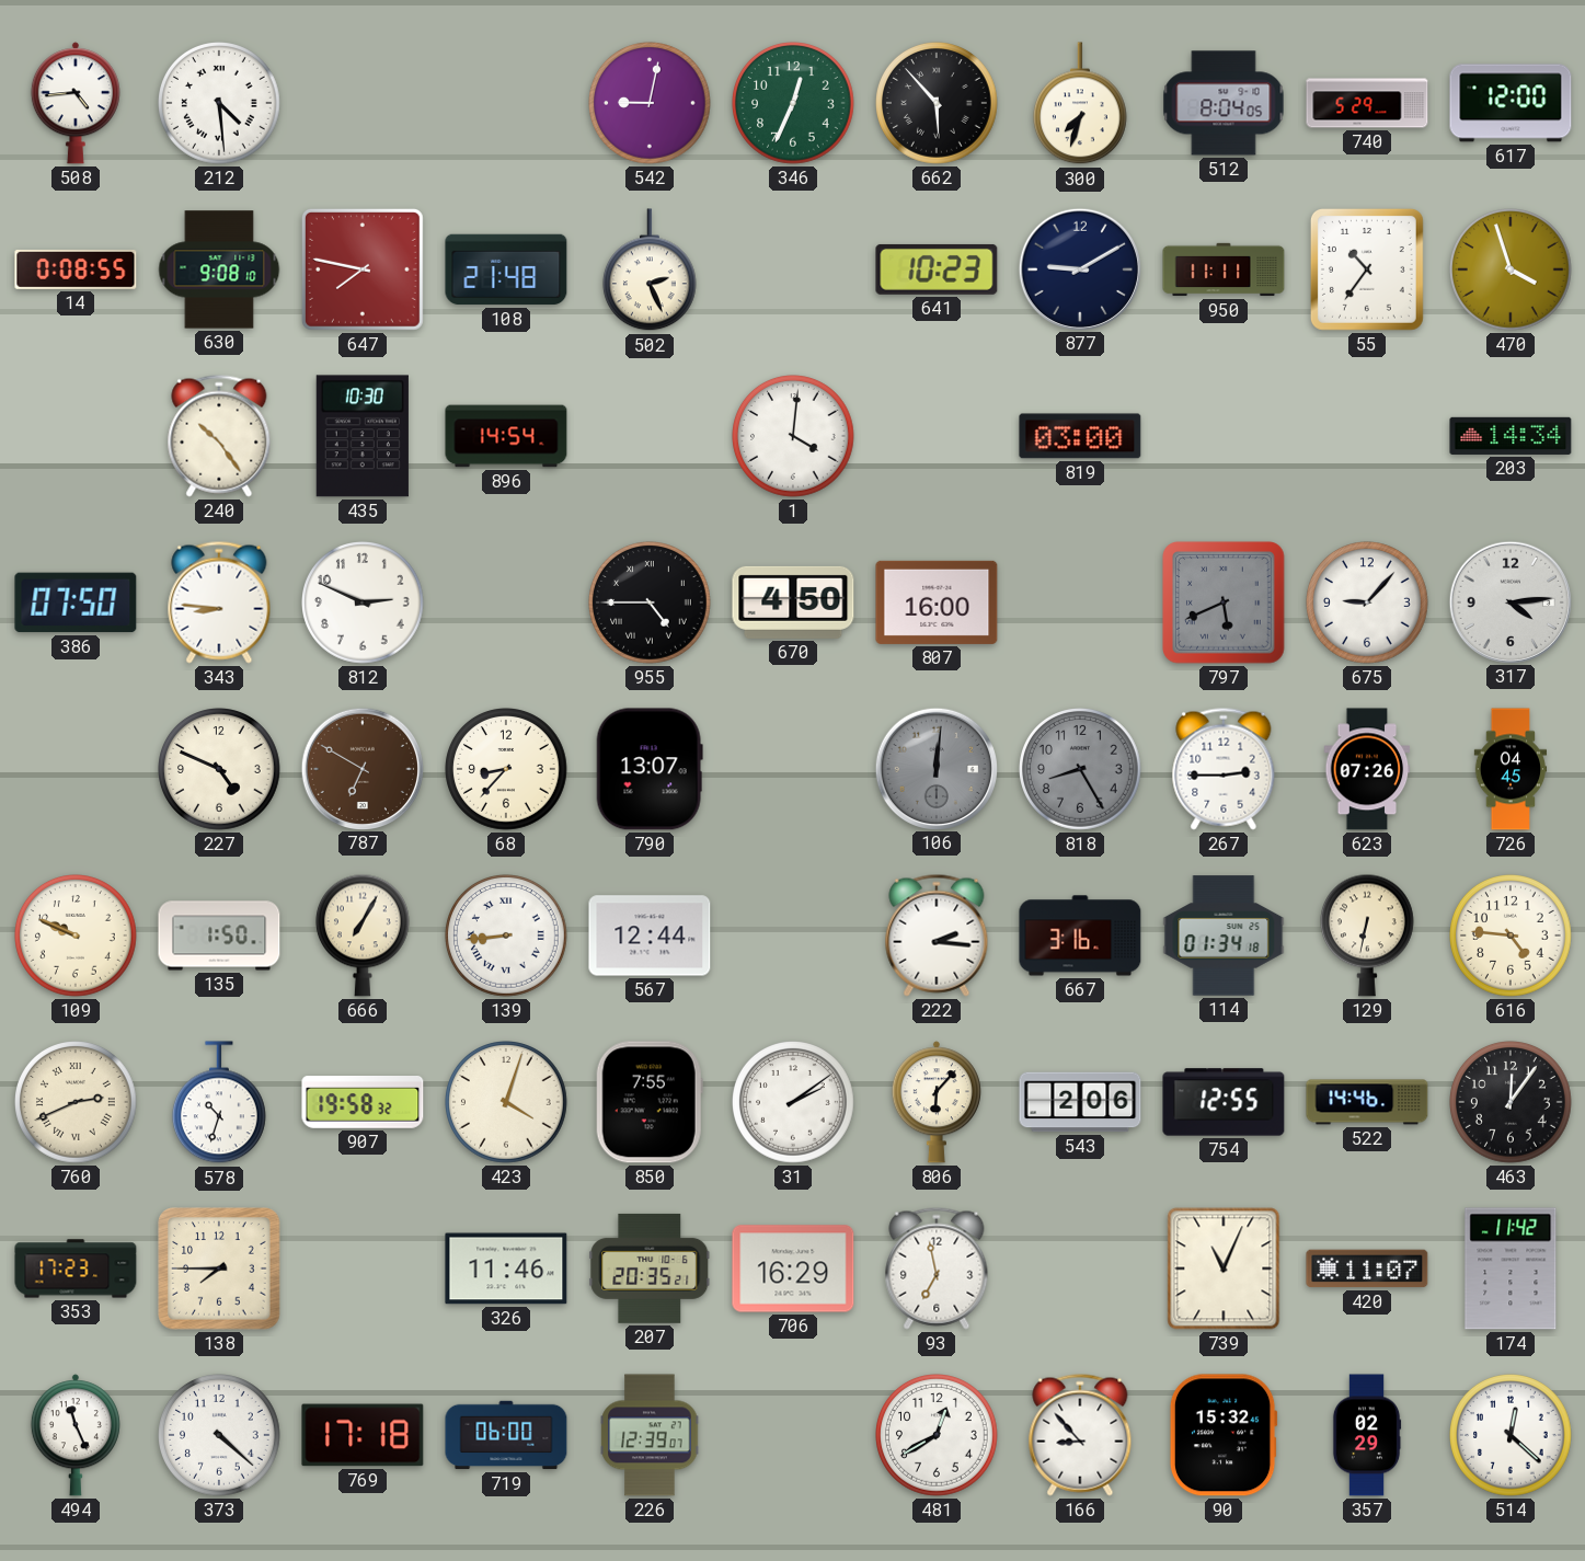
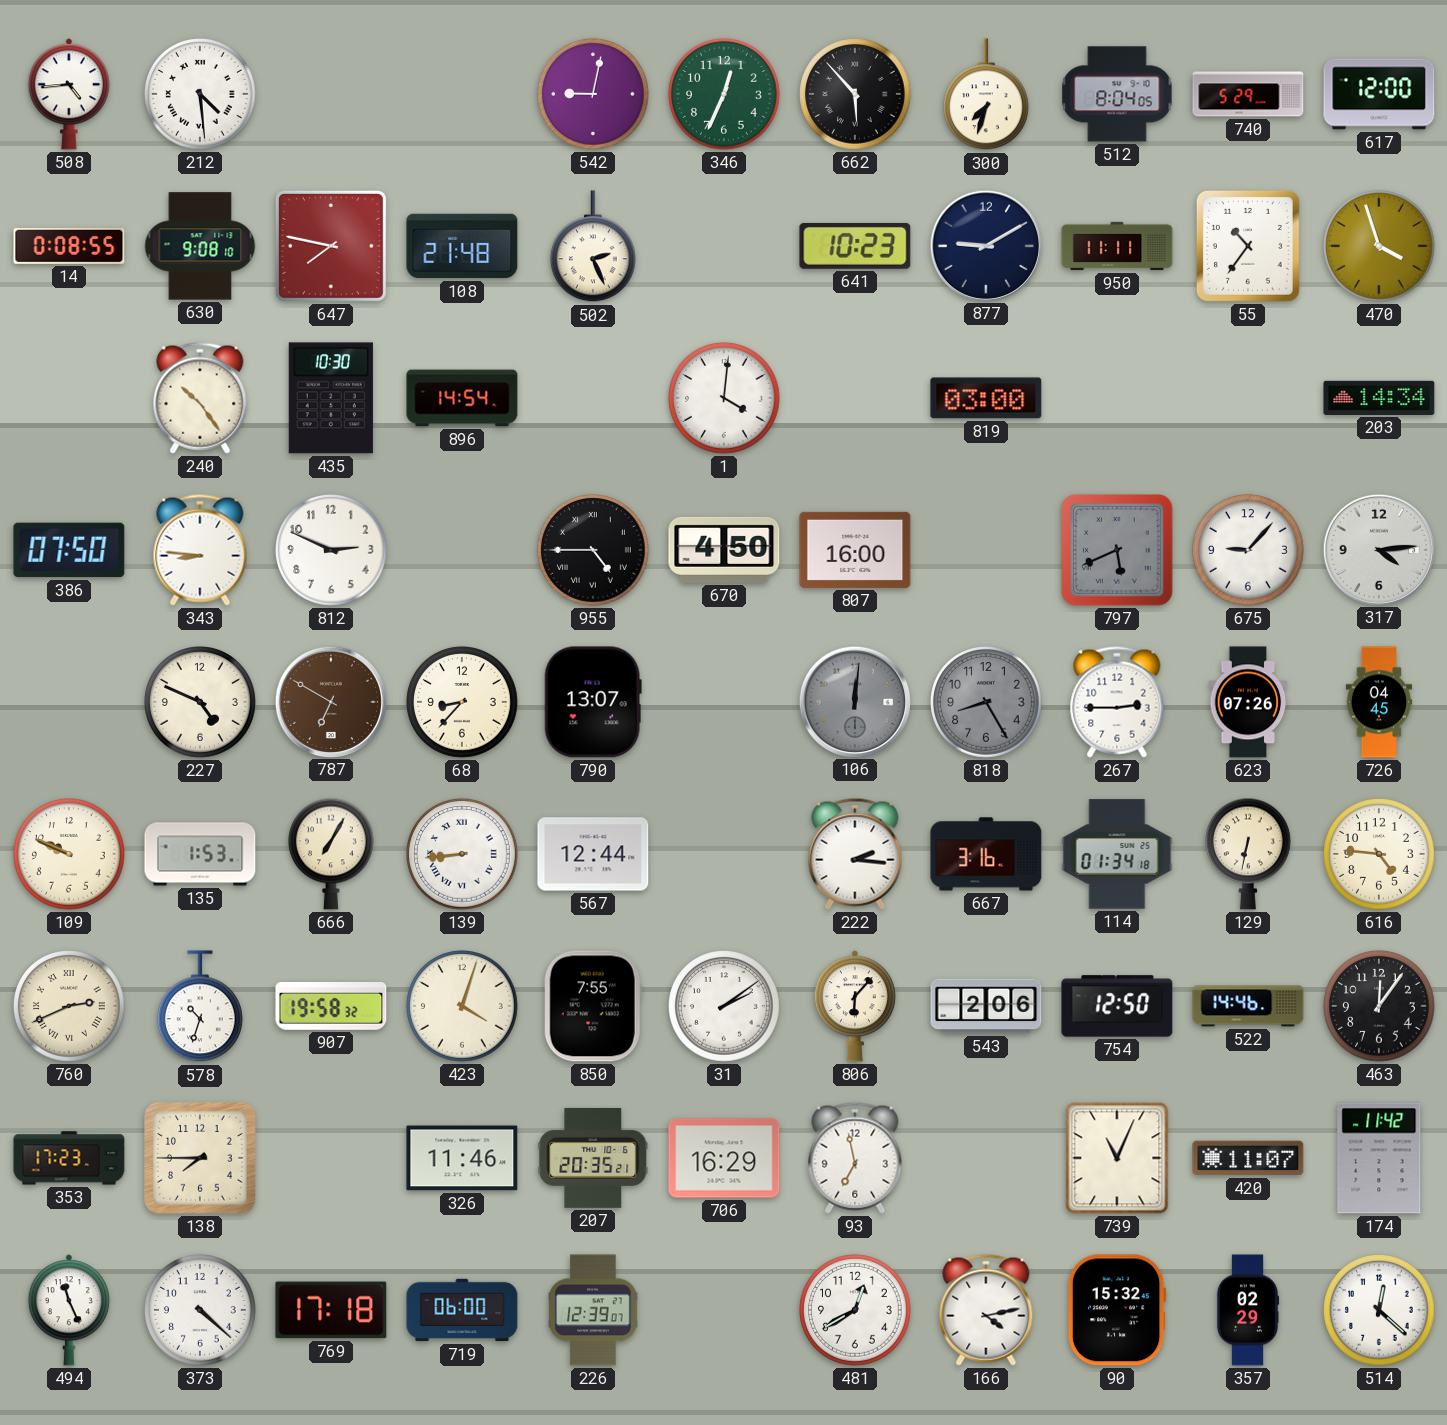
135: 1:50 -> 1:53 (200, 854)
754: 12:55 -> 12:50 (1117, 1006)
166: 8:53 -> 4:13 (986, 1310)
